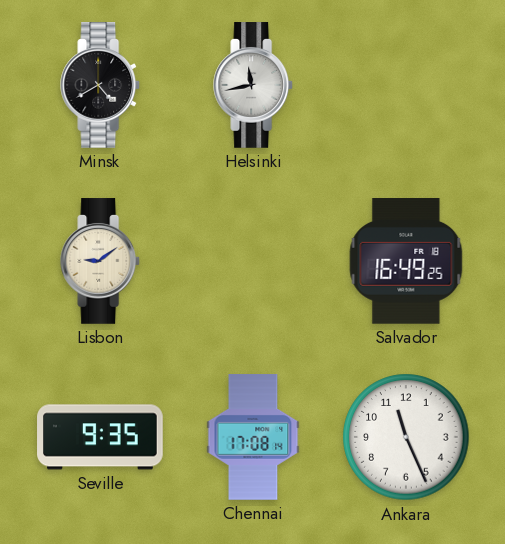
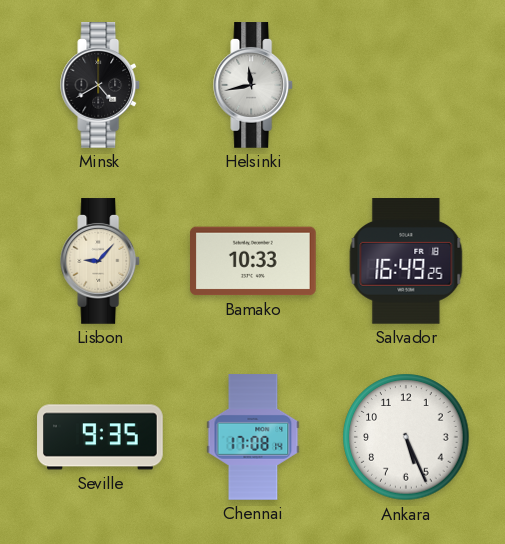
Lisbon: 9:09 -> 9:07 (101, 261)
Bamako: none -> 10:33 (254, 261)
Ankara: 11:26 -> 5:26 (406, 437)
